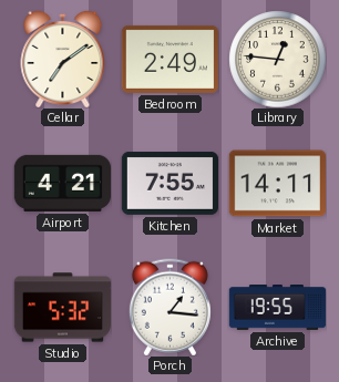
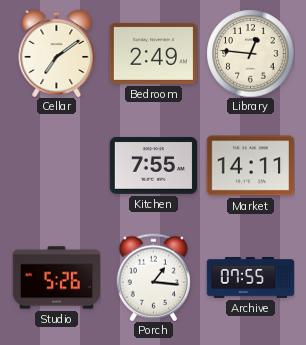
Airport: 4:21 -> none (62, 183)
Studio: 5:32 -> 5:26 (56, 278)
Archive: 19:55 -> 07:55 (250, 278)
